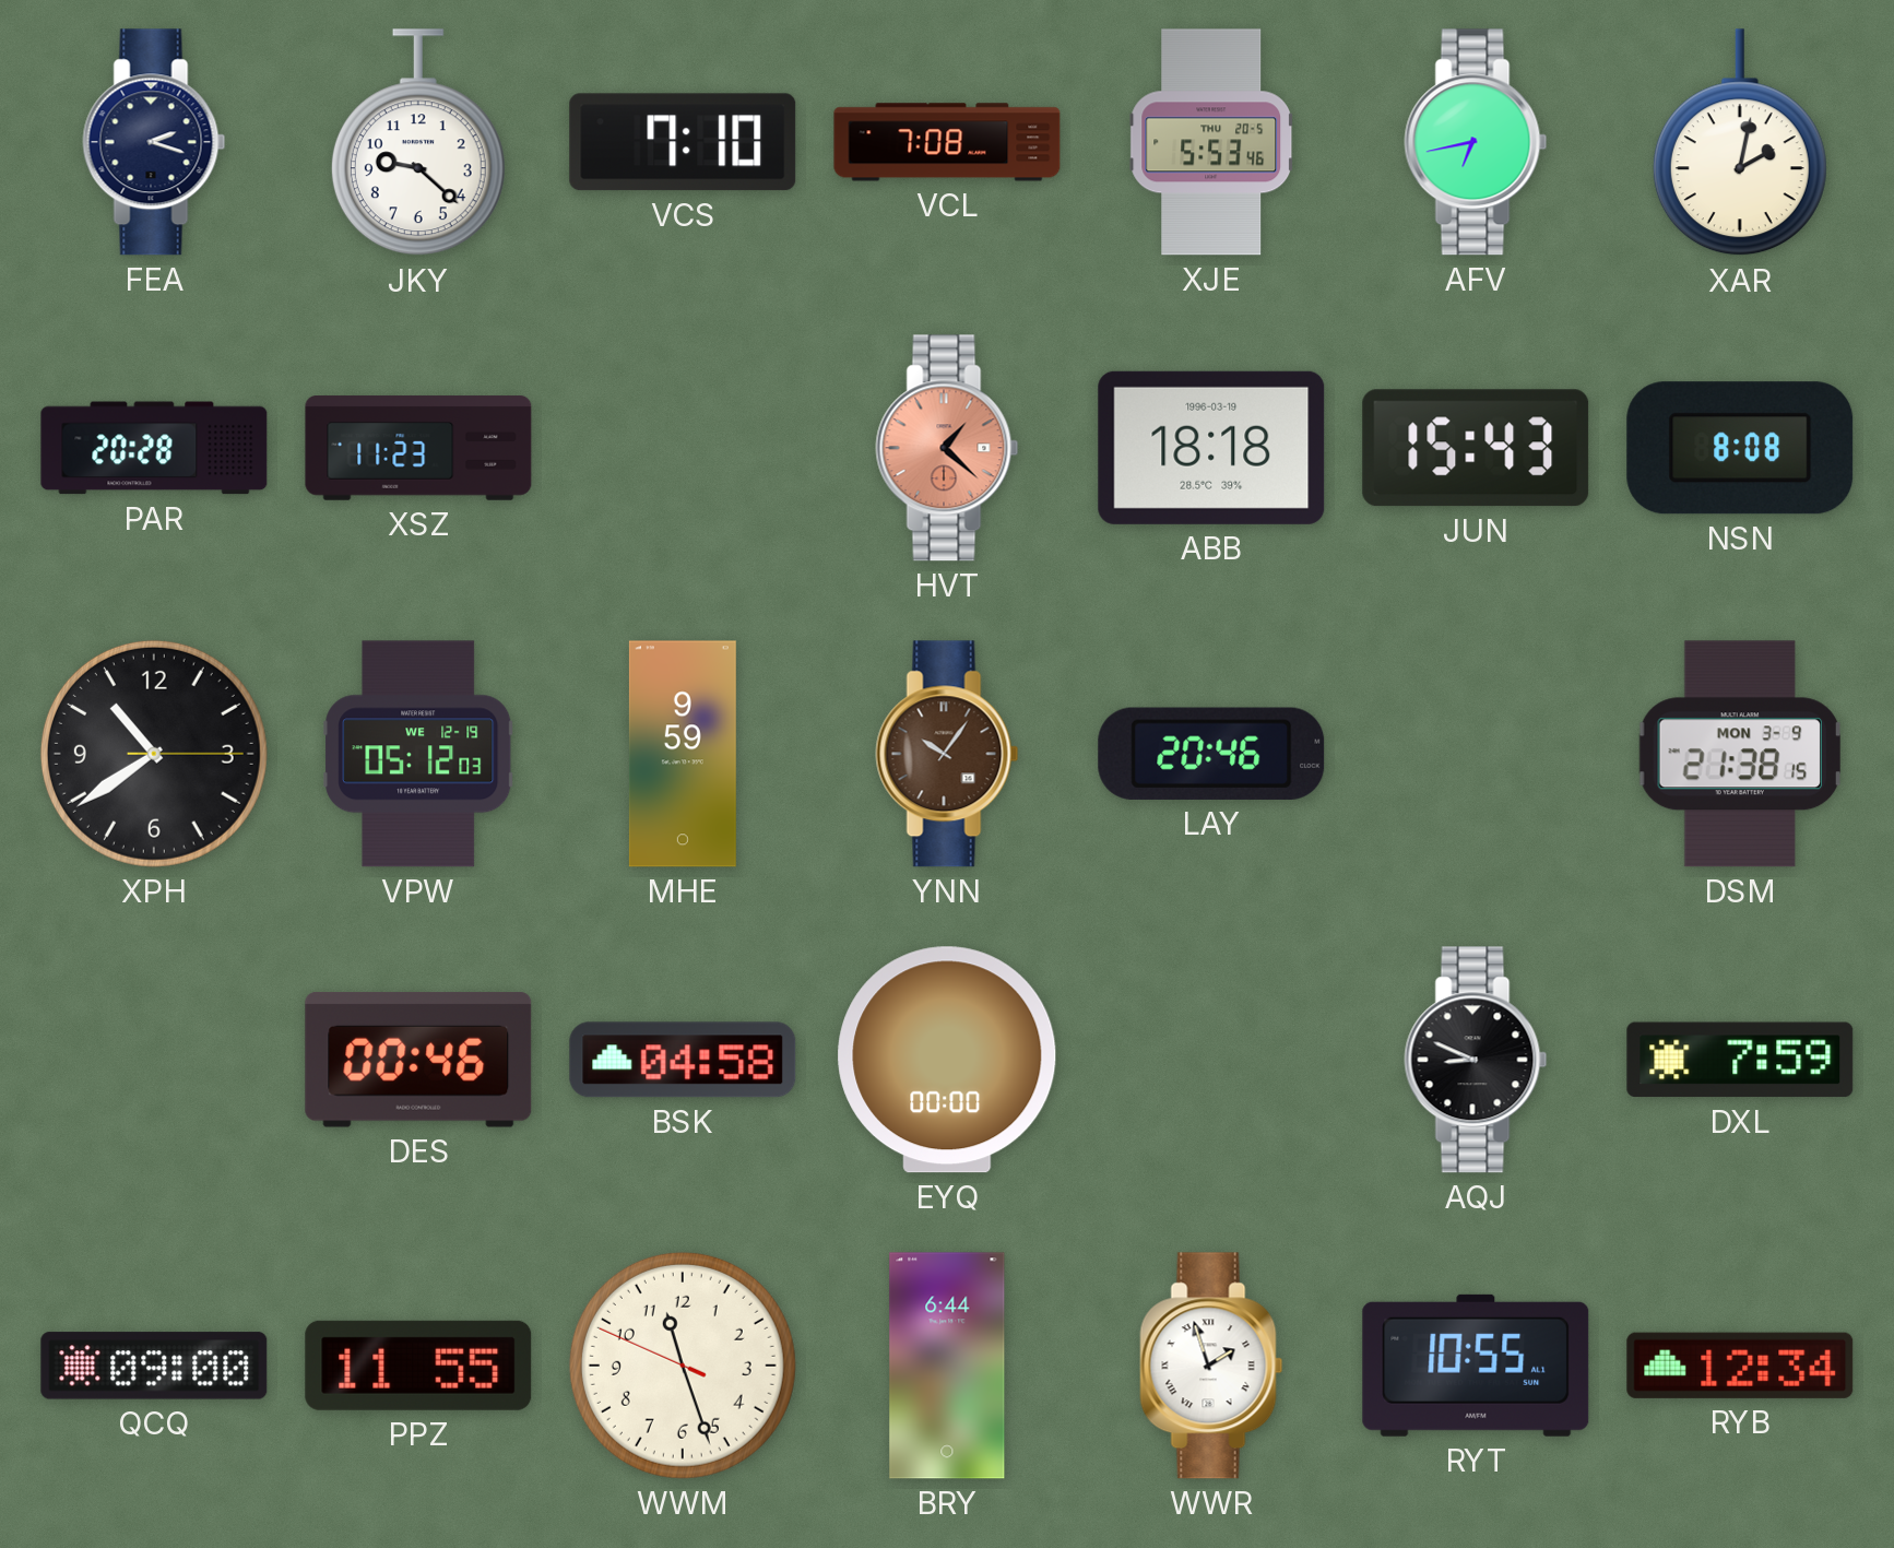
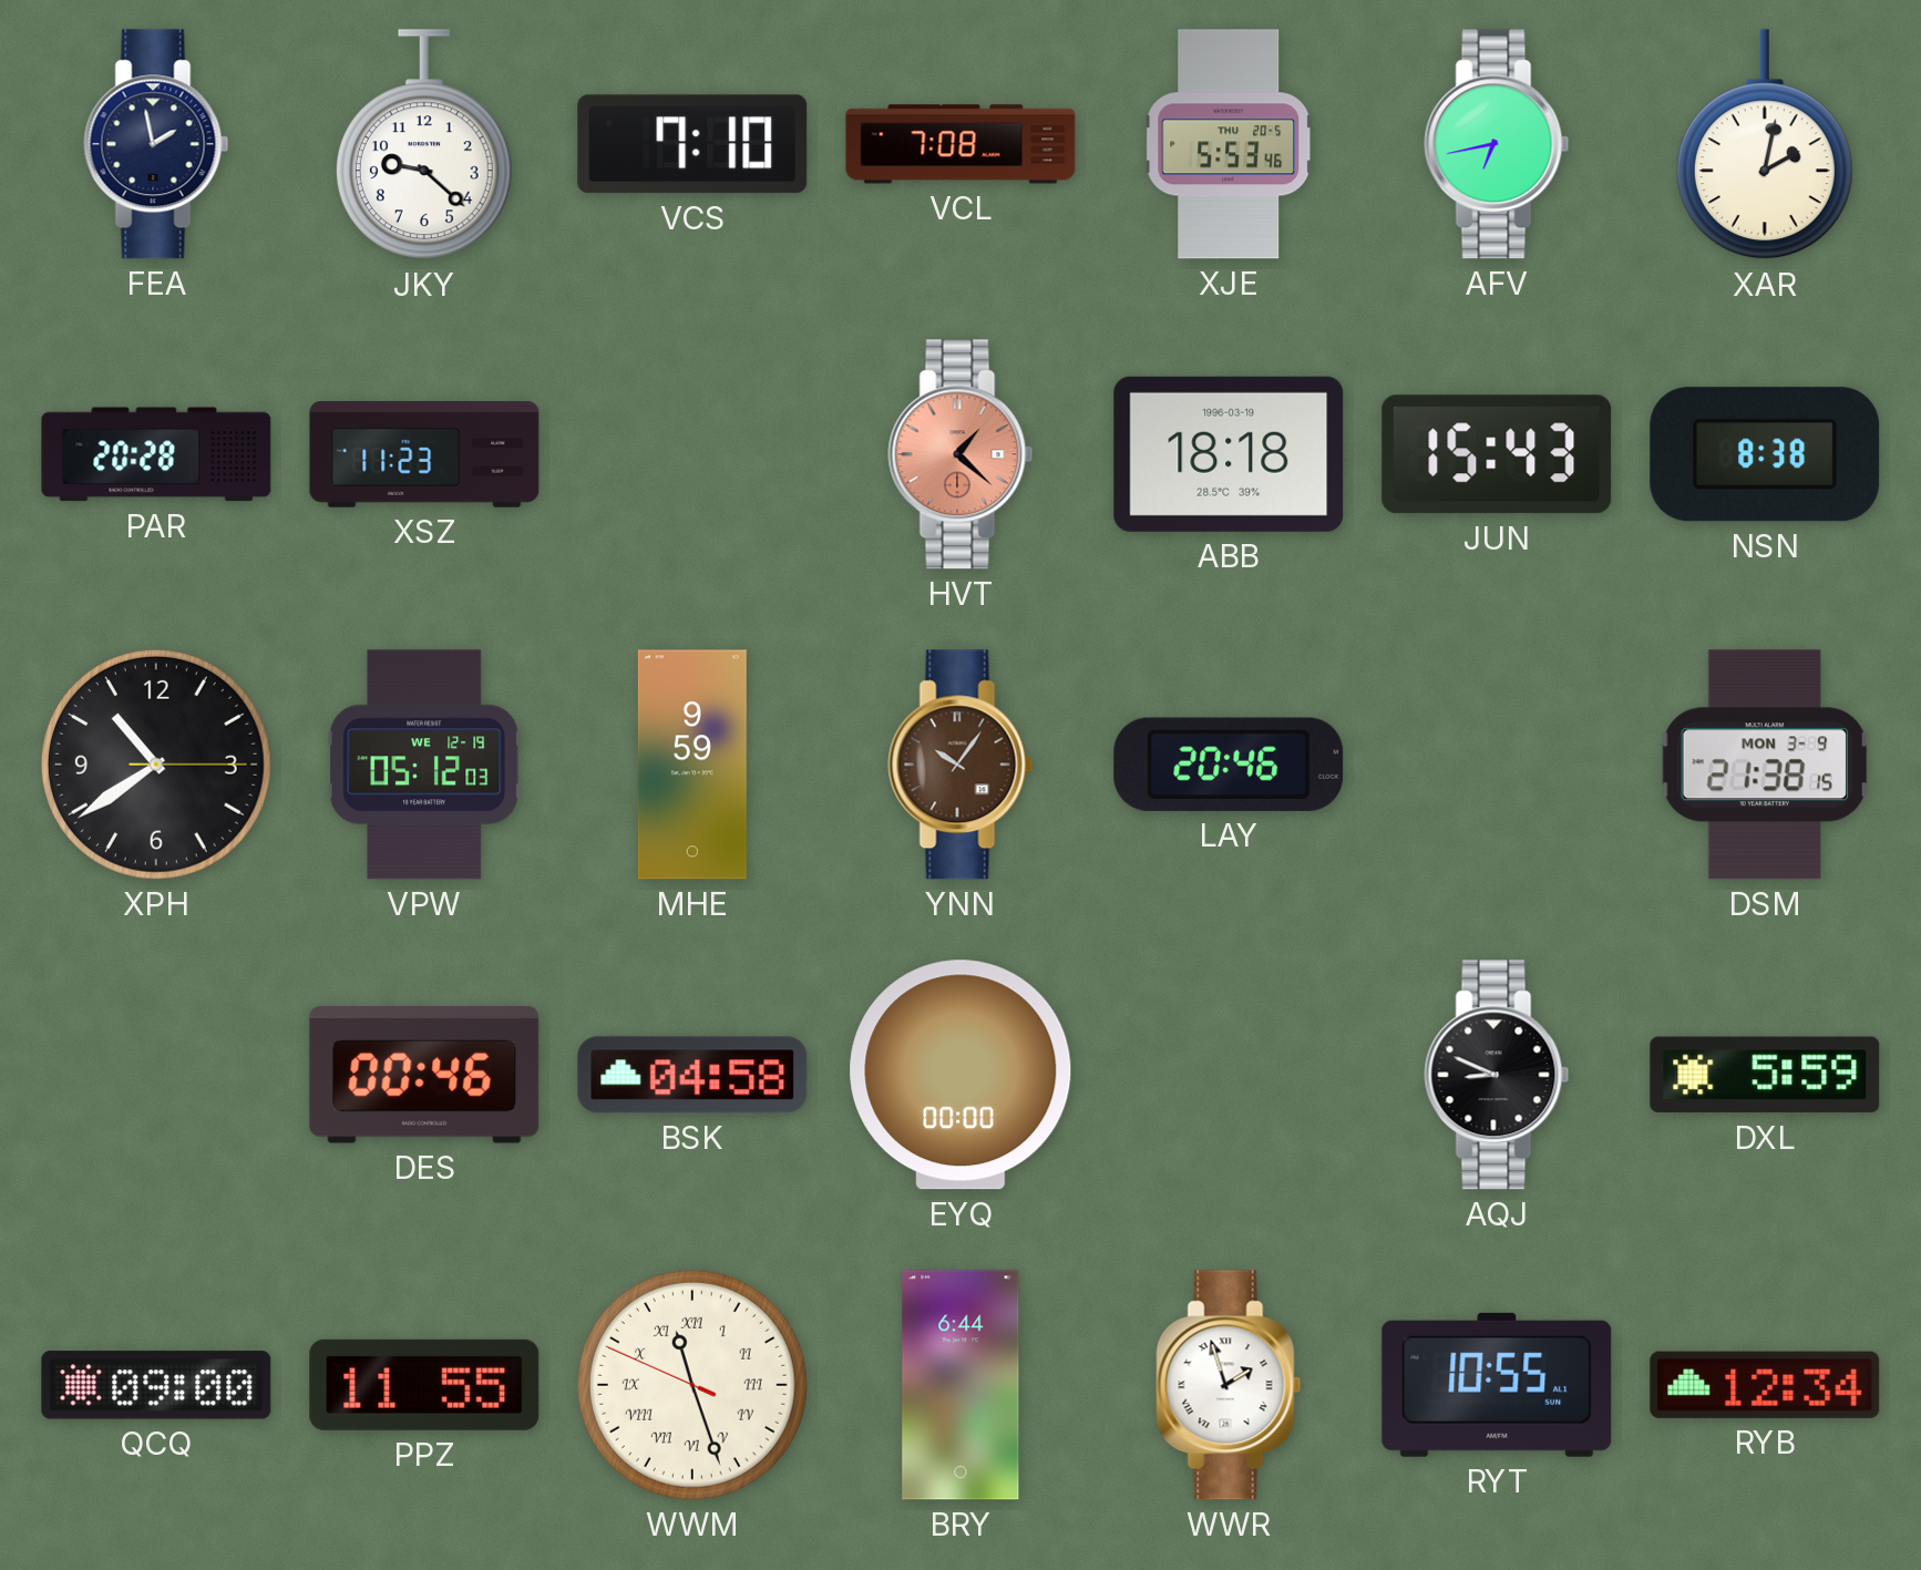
FEA: 2:18 -> 1:58 (156, 144)
NSN: 8:08 -> 8:38 (1765, 454)
DXL: 7:59 -> 5:59 (1765, 1075)
WWM numerals: Arabic -> Roman (692, 1385)
